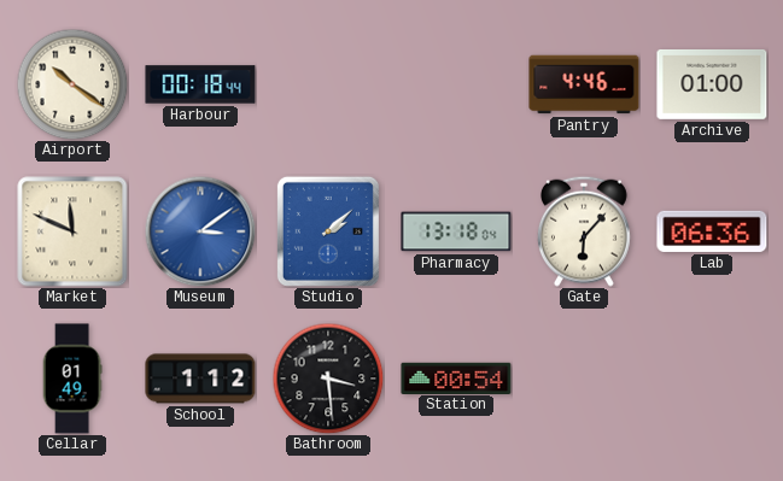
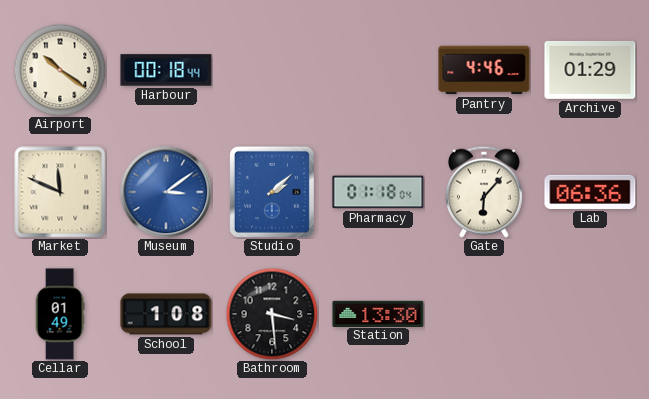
Archive: 01:00 -> 01:29 (590, 70)
Pharmacy: 13:18 -> 01:18 (378, 192)
School: 1:12 -> 1:08 (166, 314)
Station: 00:54 -> 13:30 (378, 313)
